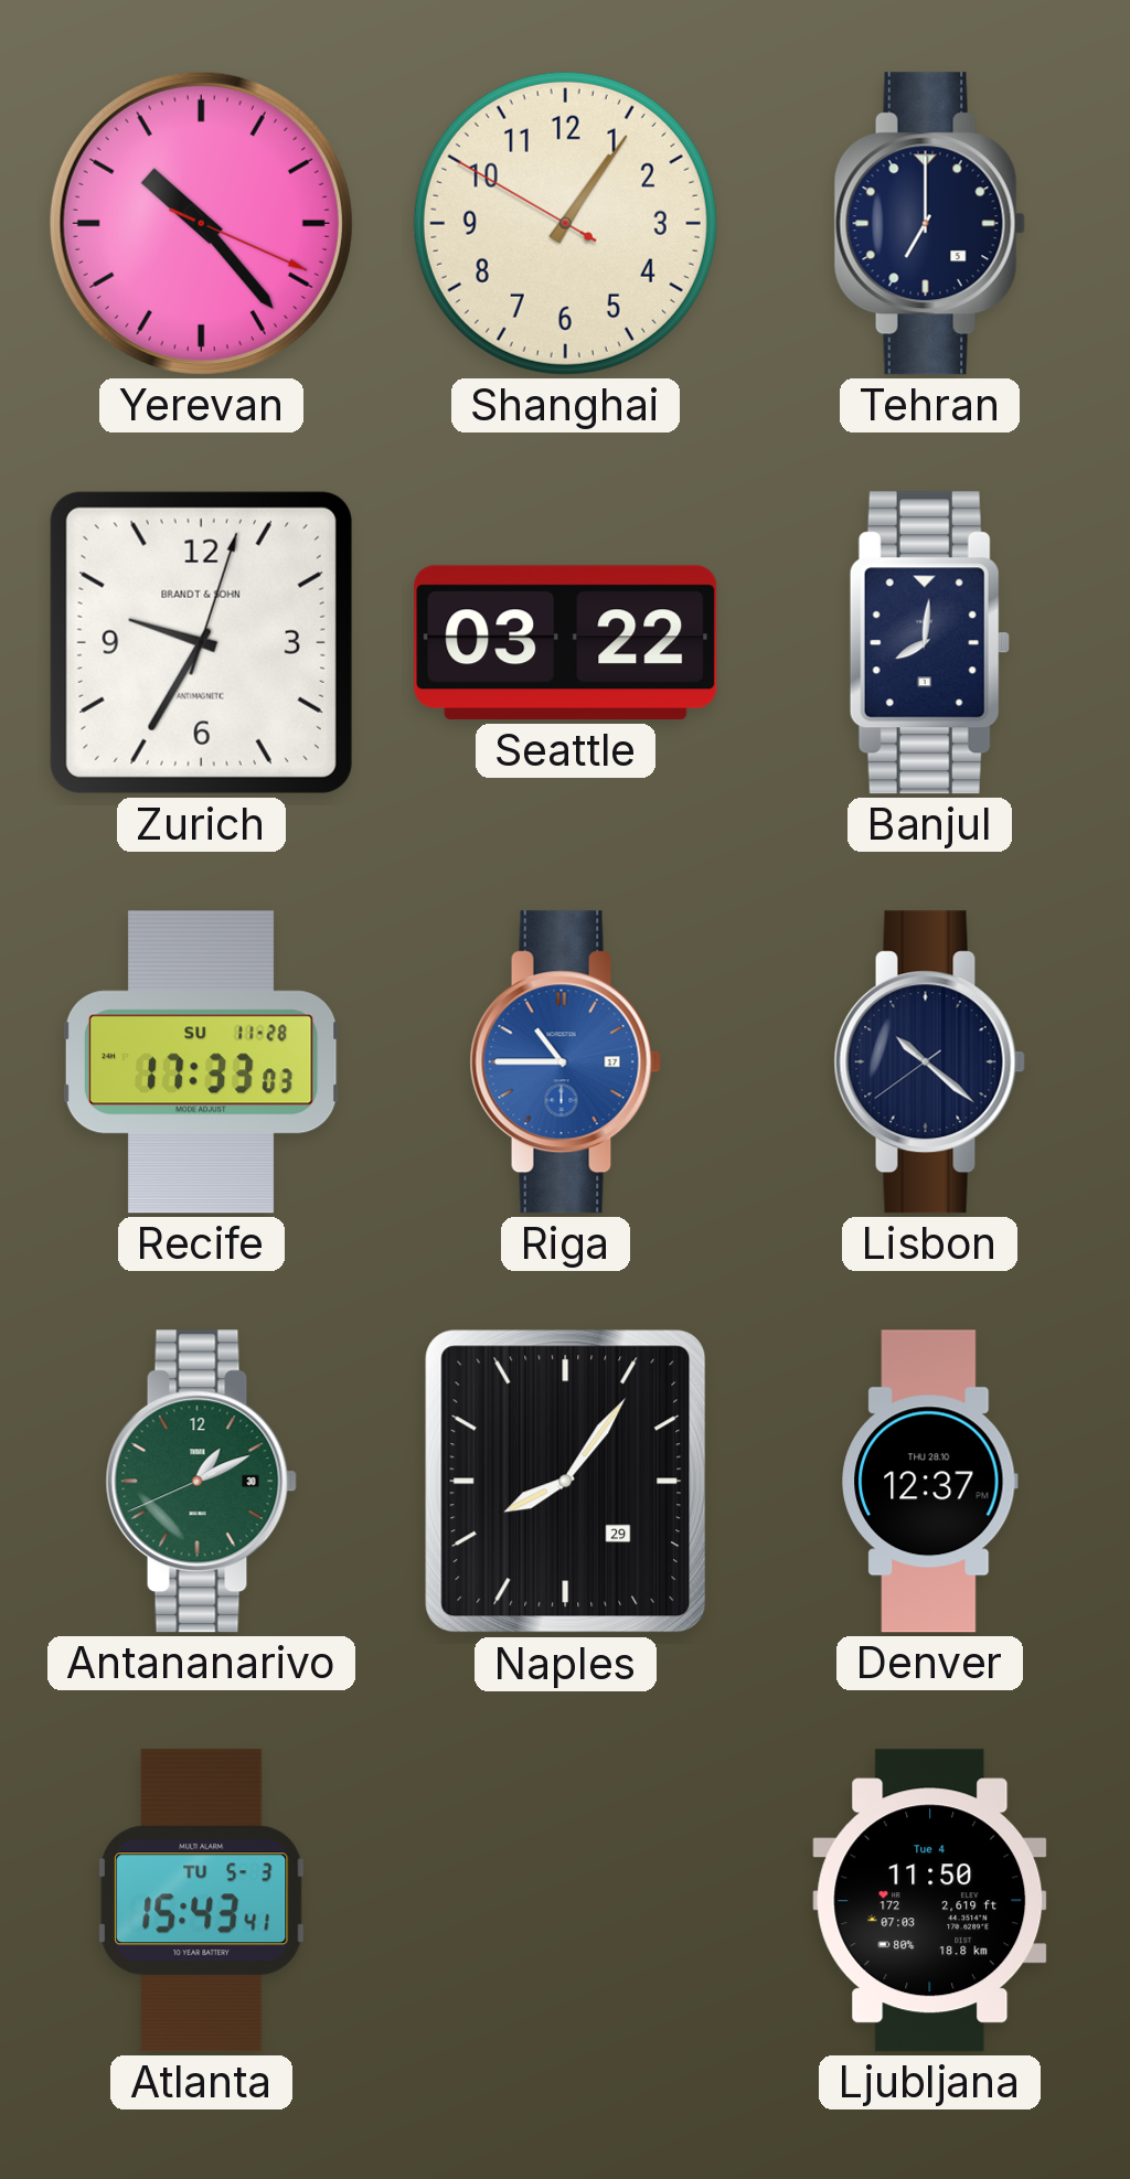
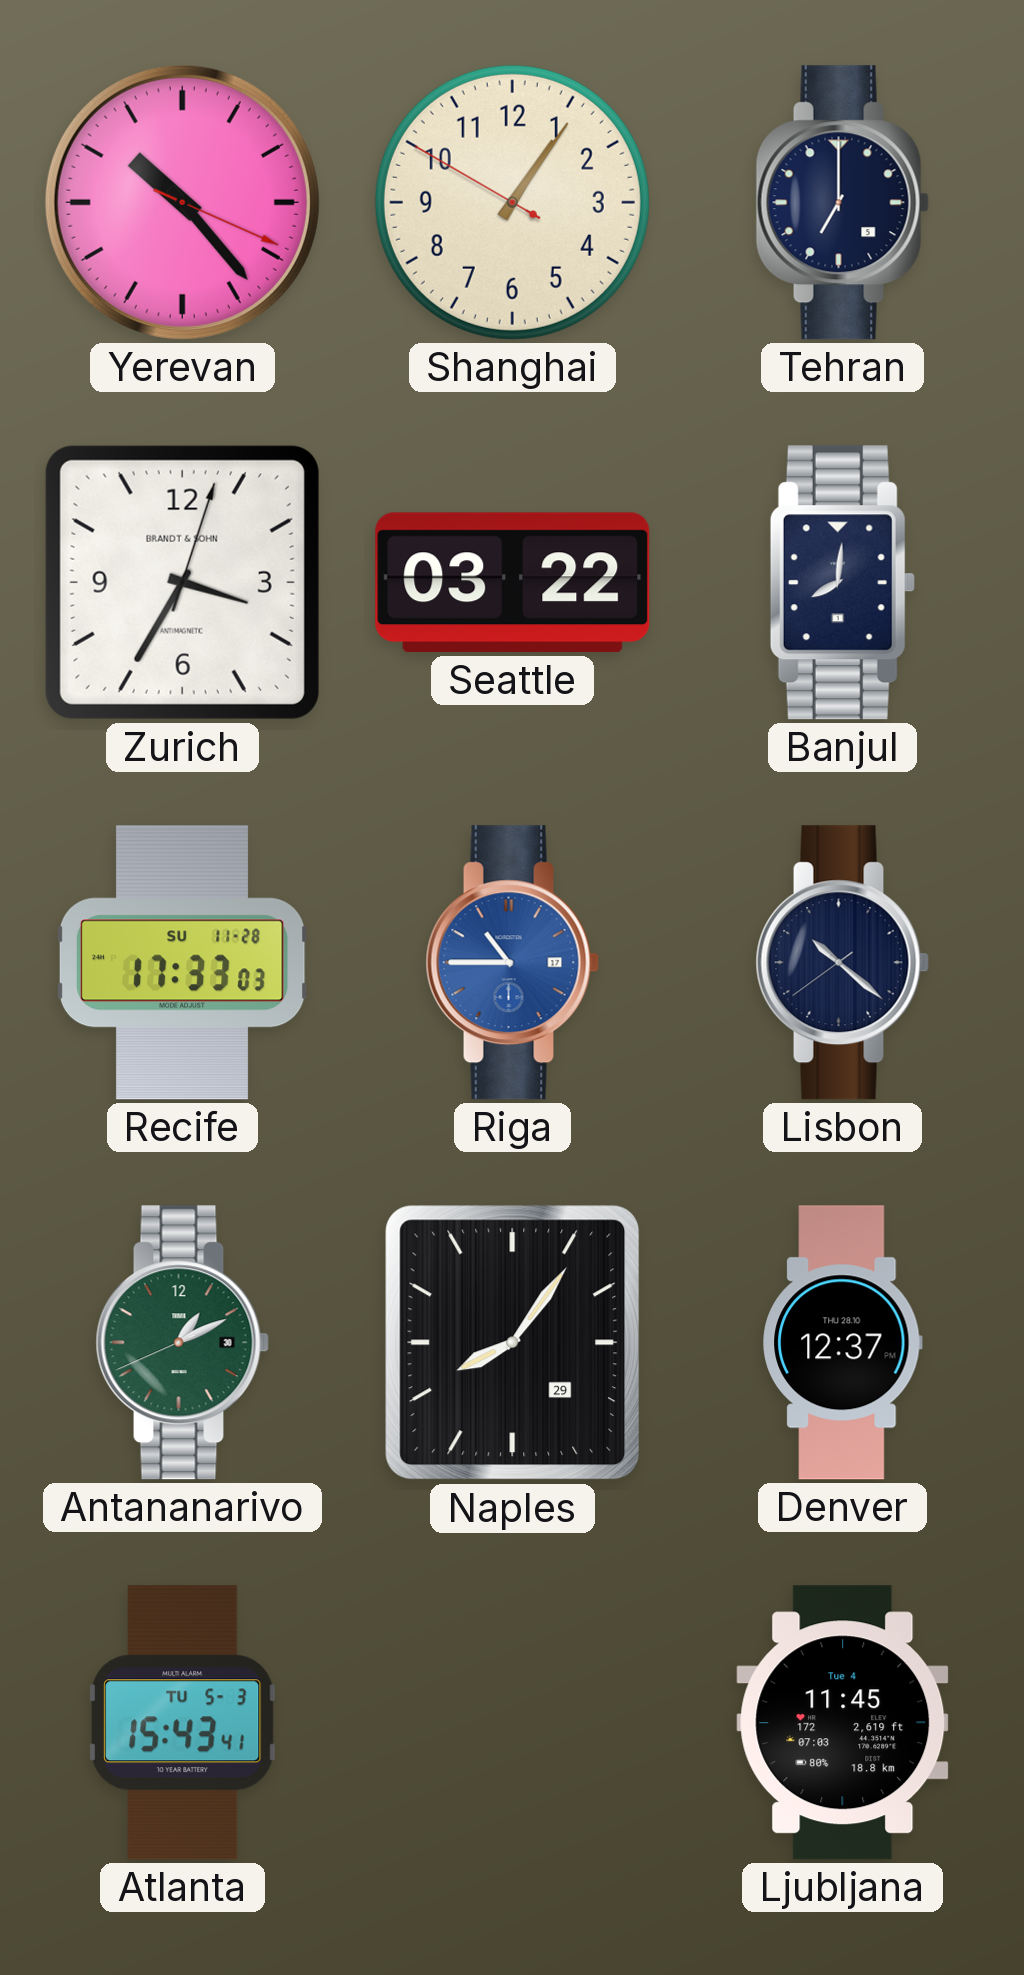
Zurich: 9:35 -> 3:35 (182, 582)
Ljubljana: 11:50 -> 11:45 (843, 1723)
